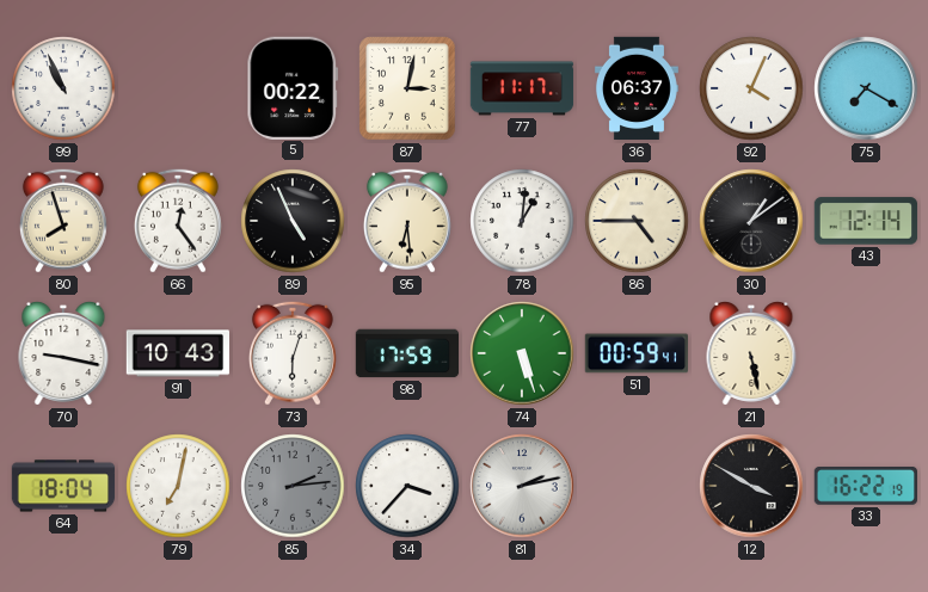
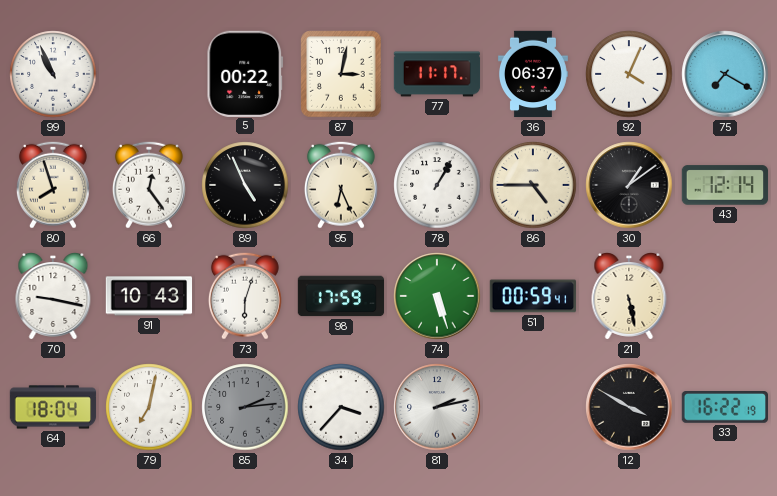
95: 6:29 -> 6:26 (341, 185)
78: 1:01 -> 1:05 (437, 185)
